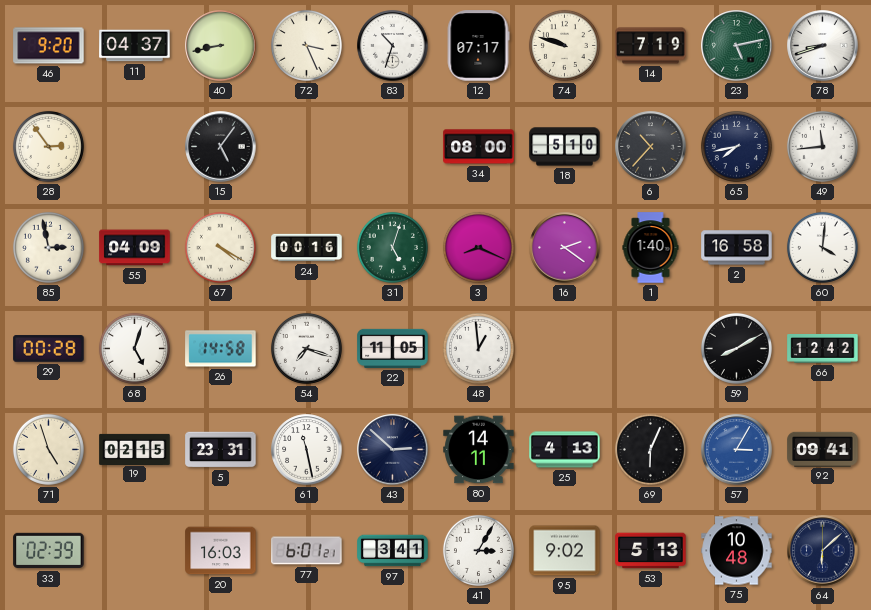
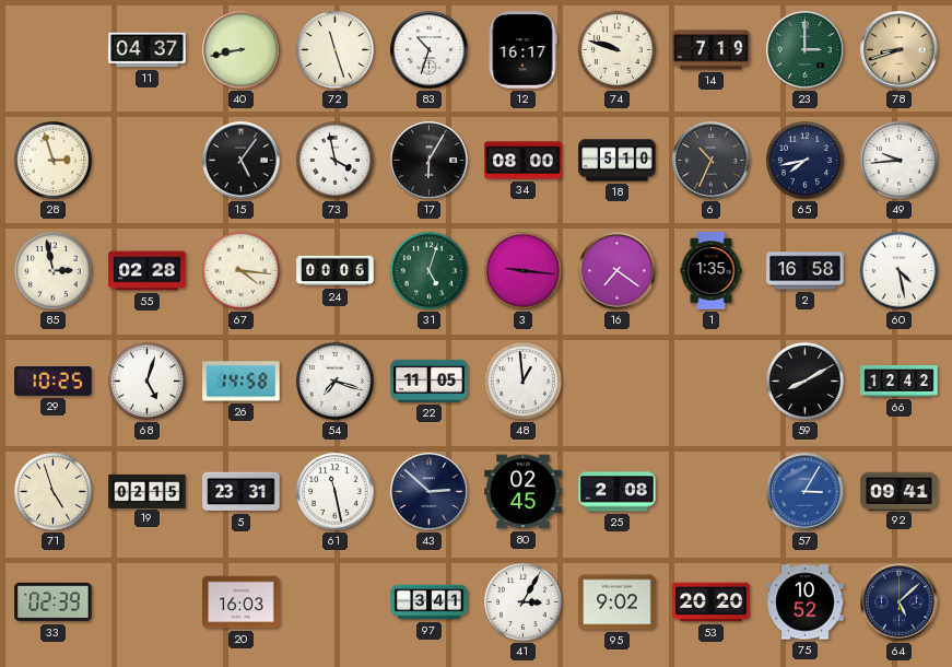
46: 9:20 -> none (49, 46)
72: 3:26 -> 11:27 (334, 49)
12: 07:17 -> 16:17 (522, 50)
23: 5:13 -> 3:00 (806, 50)
78 dial: white -> champagne (900, 50)
28: 2:54 -> 2:57 (52, 160)
73: none -> 3:58 (334, 160)
17: none -> 6:05 (430, 161)
6: 10:37 -> 10:34 (712, 161)
49: 11:44 -> 9:44 (898, 160)
55: 04:09 -> 02:28 (148, 271)
67: 4:20 -> 4:16 (240, 270)
24: 00:16 -> 00:06 (336, 271)
3: 8:19 -> 9:16 (522, 270)
16: 2:21 -> 7:21 (618, 271)
1: 1:40 -> 1:35 (712, 271)
60: 4:01 -> 4:28 (898, 270)
29: 00:28 -> 10:25 (54, 382)
80: 14:11 -> 02:45 (524, 492)
25: 4:13 -> 2:08 (618, 492)
69: 6:04 -> none (650, 449)
77: 6:01 -> none (307, 551)
53: 5:13 -> 20:20 (712, 602)
75: 10:48 -> 10:52 (806, 602)
64: 6:08 -> 5:08 (900, 602)
